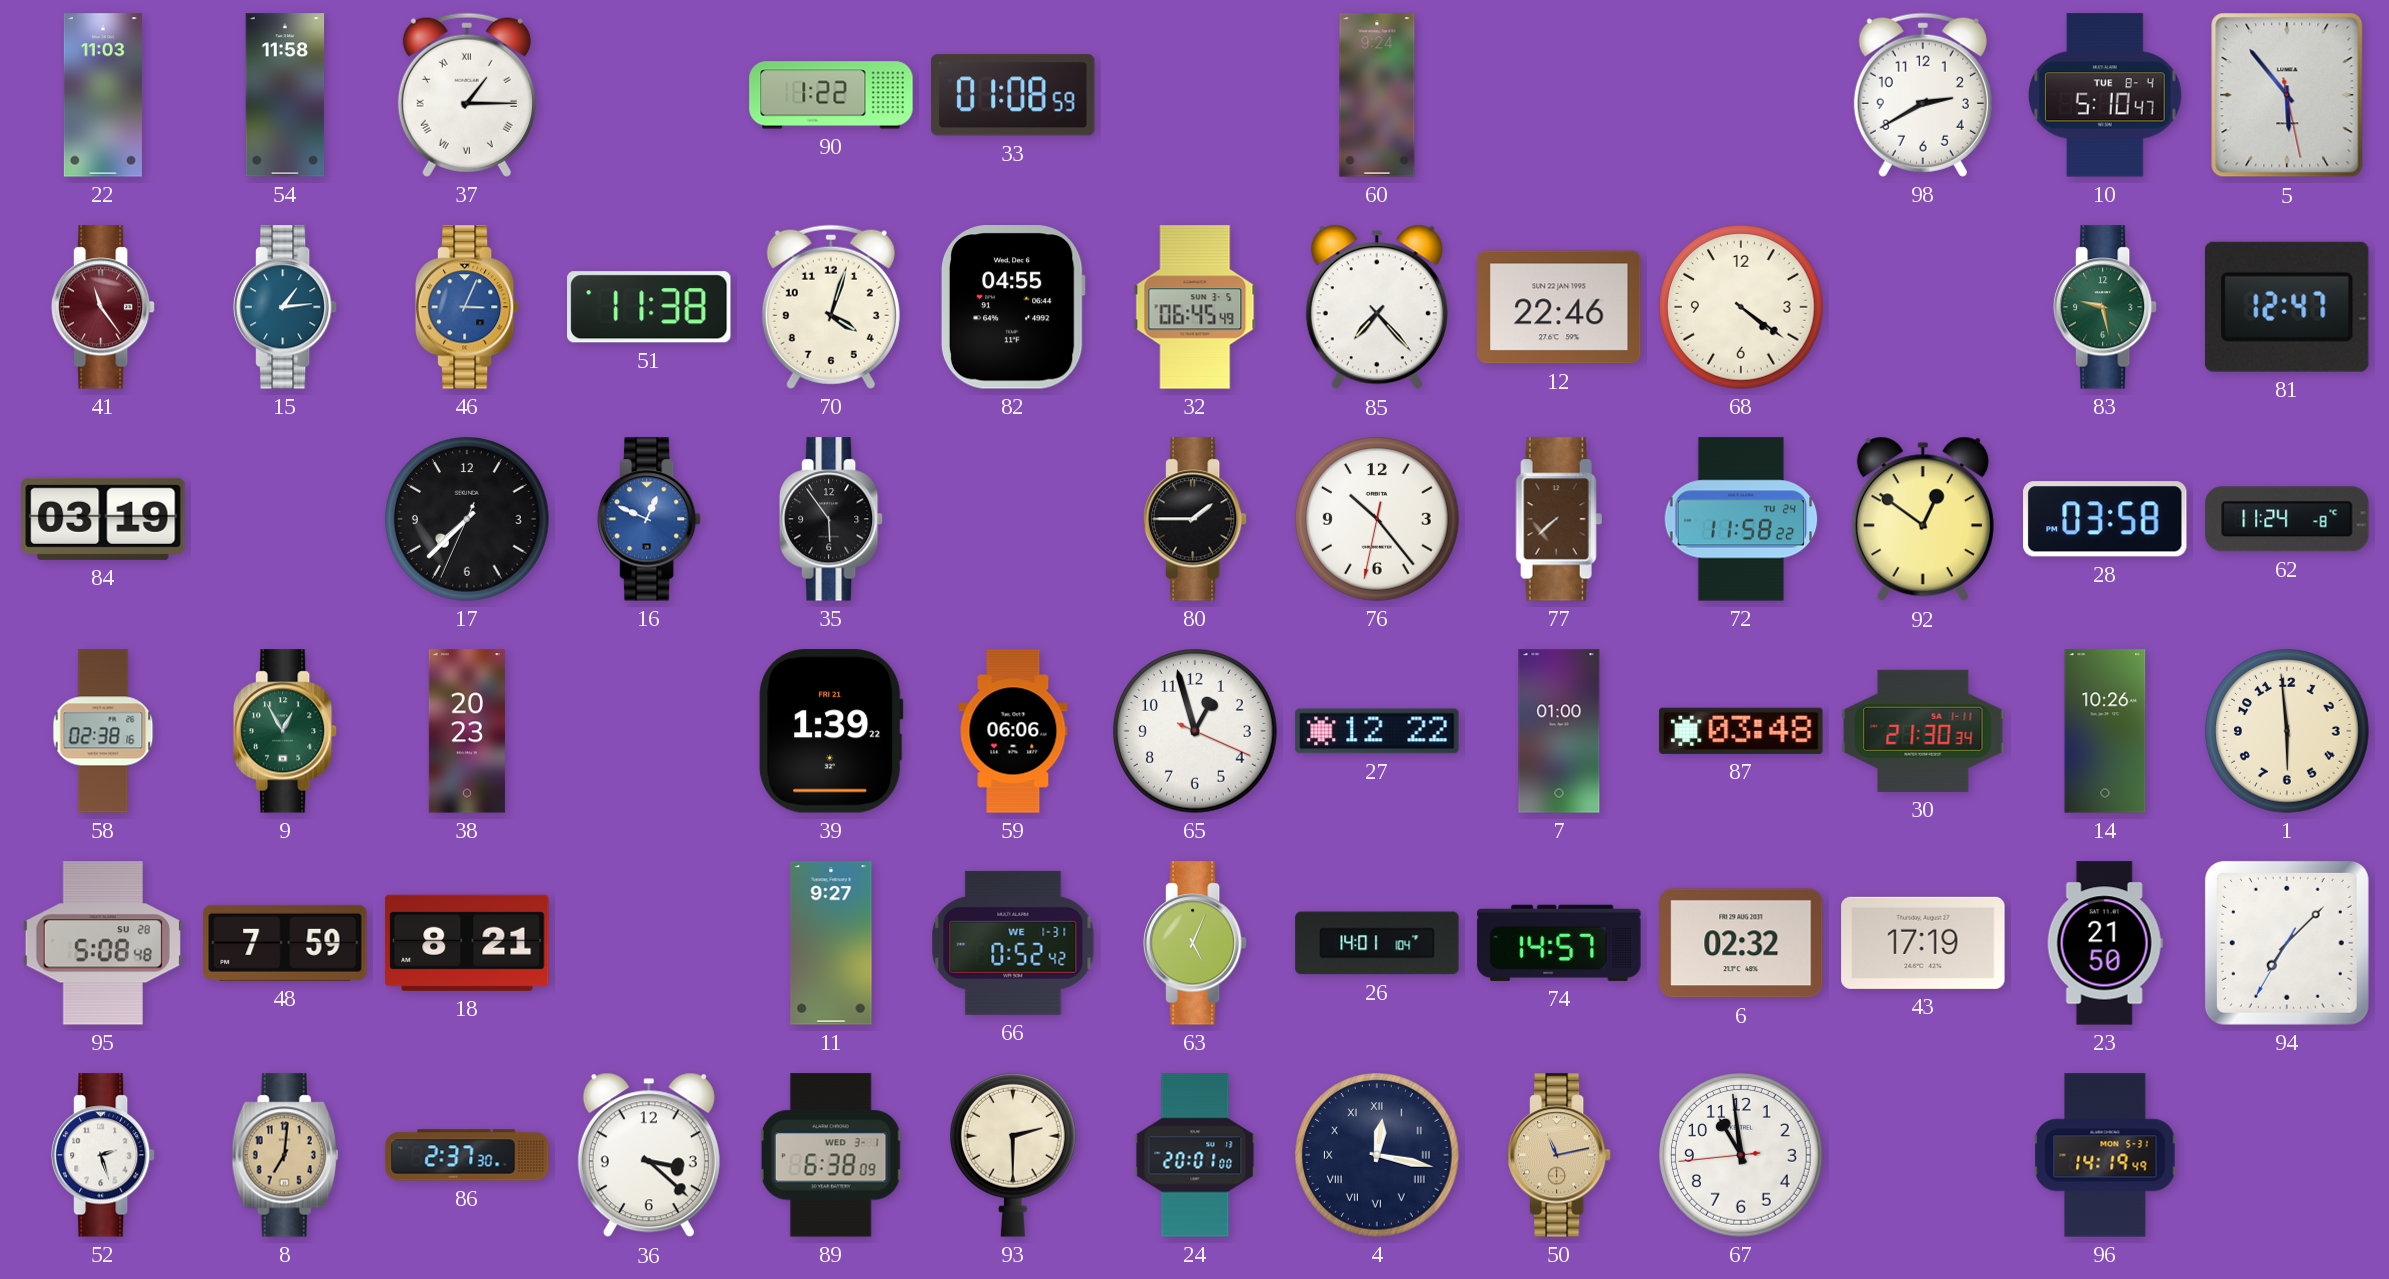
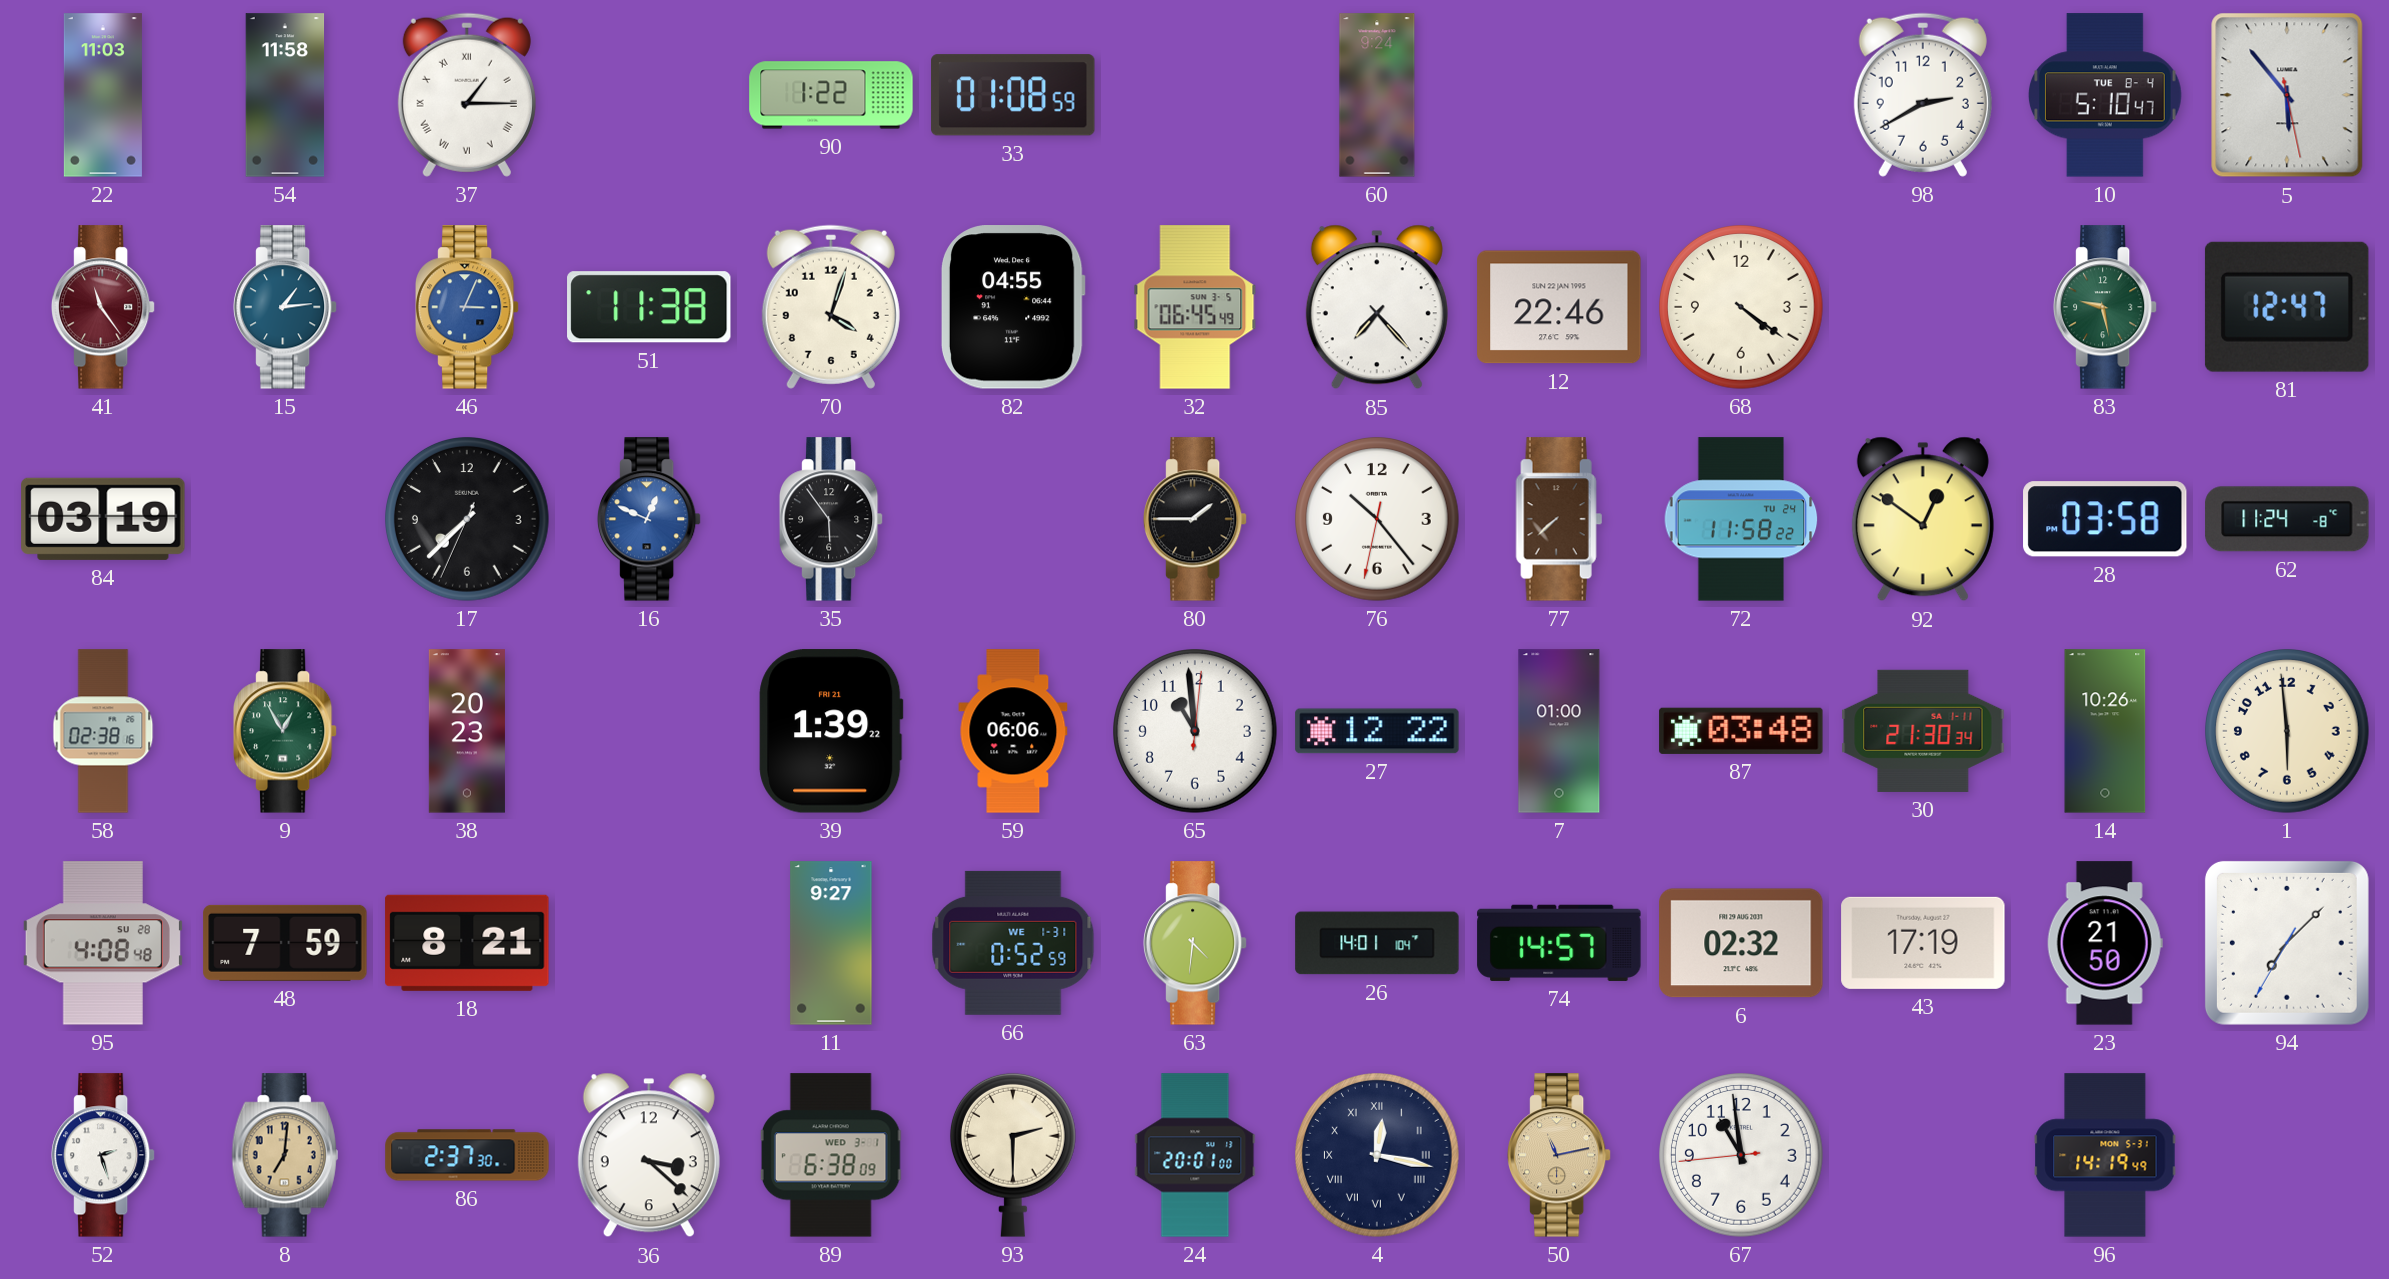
65: 12:57 -> 10:59 (1196, 732)
95: 5:08 -> 4:08 (103, 943)
66: 0:52:42 -> 0:52:59 (1013, 943)
63: 5:04 -> 4:31 (1195, 943)
